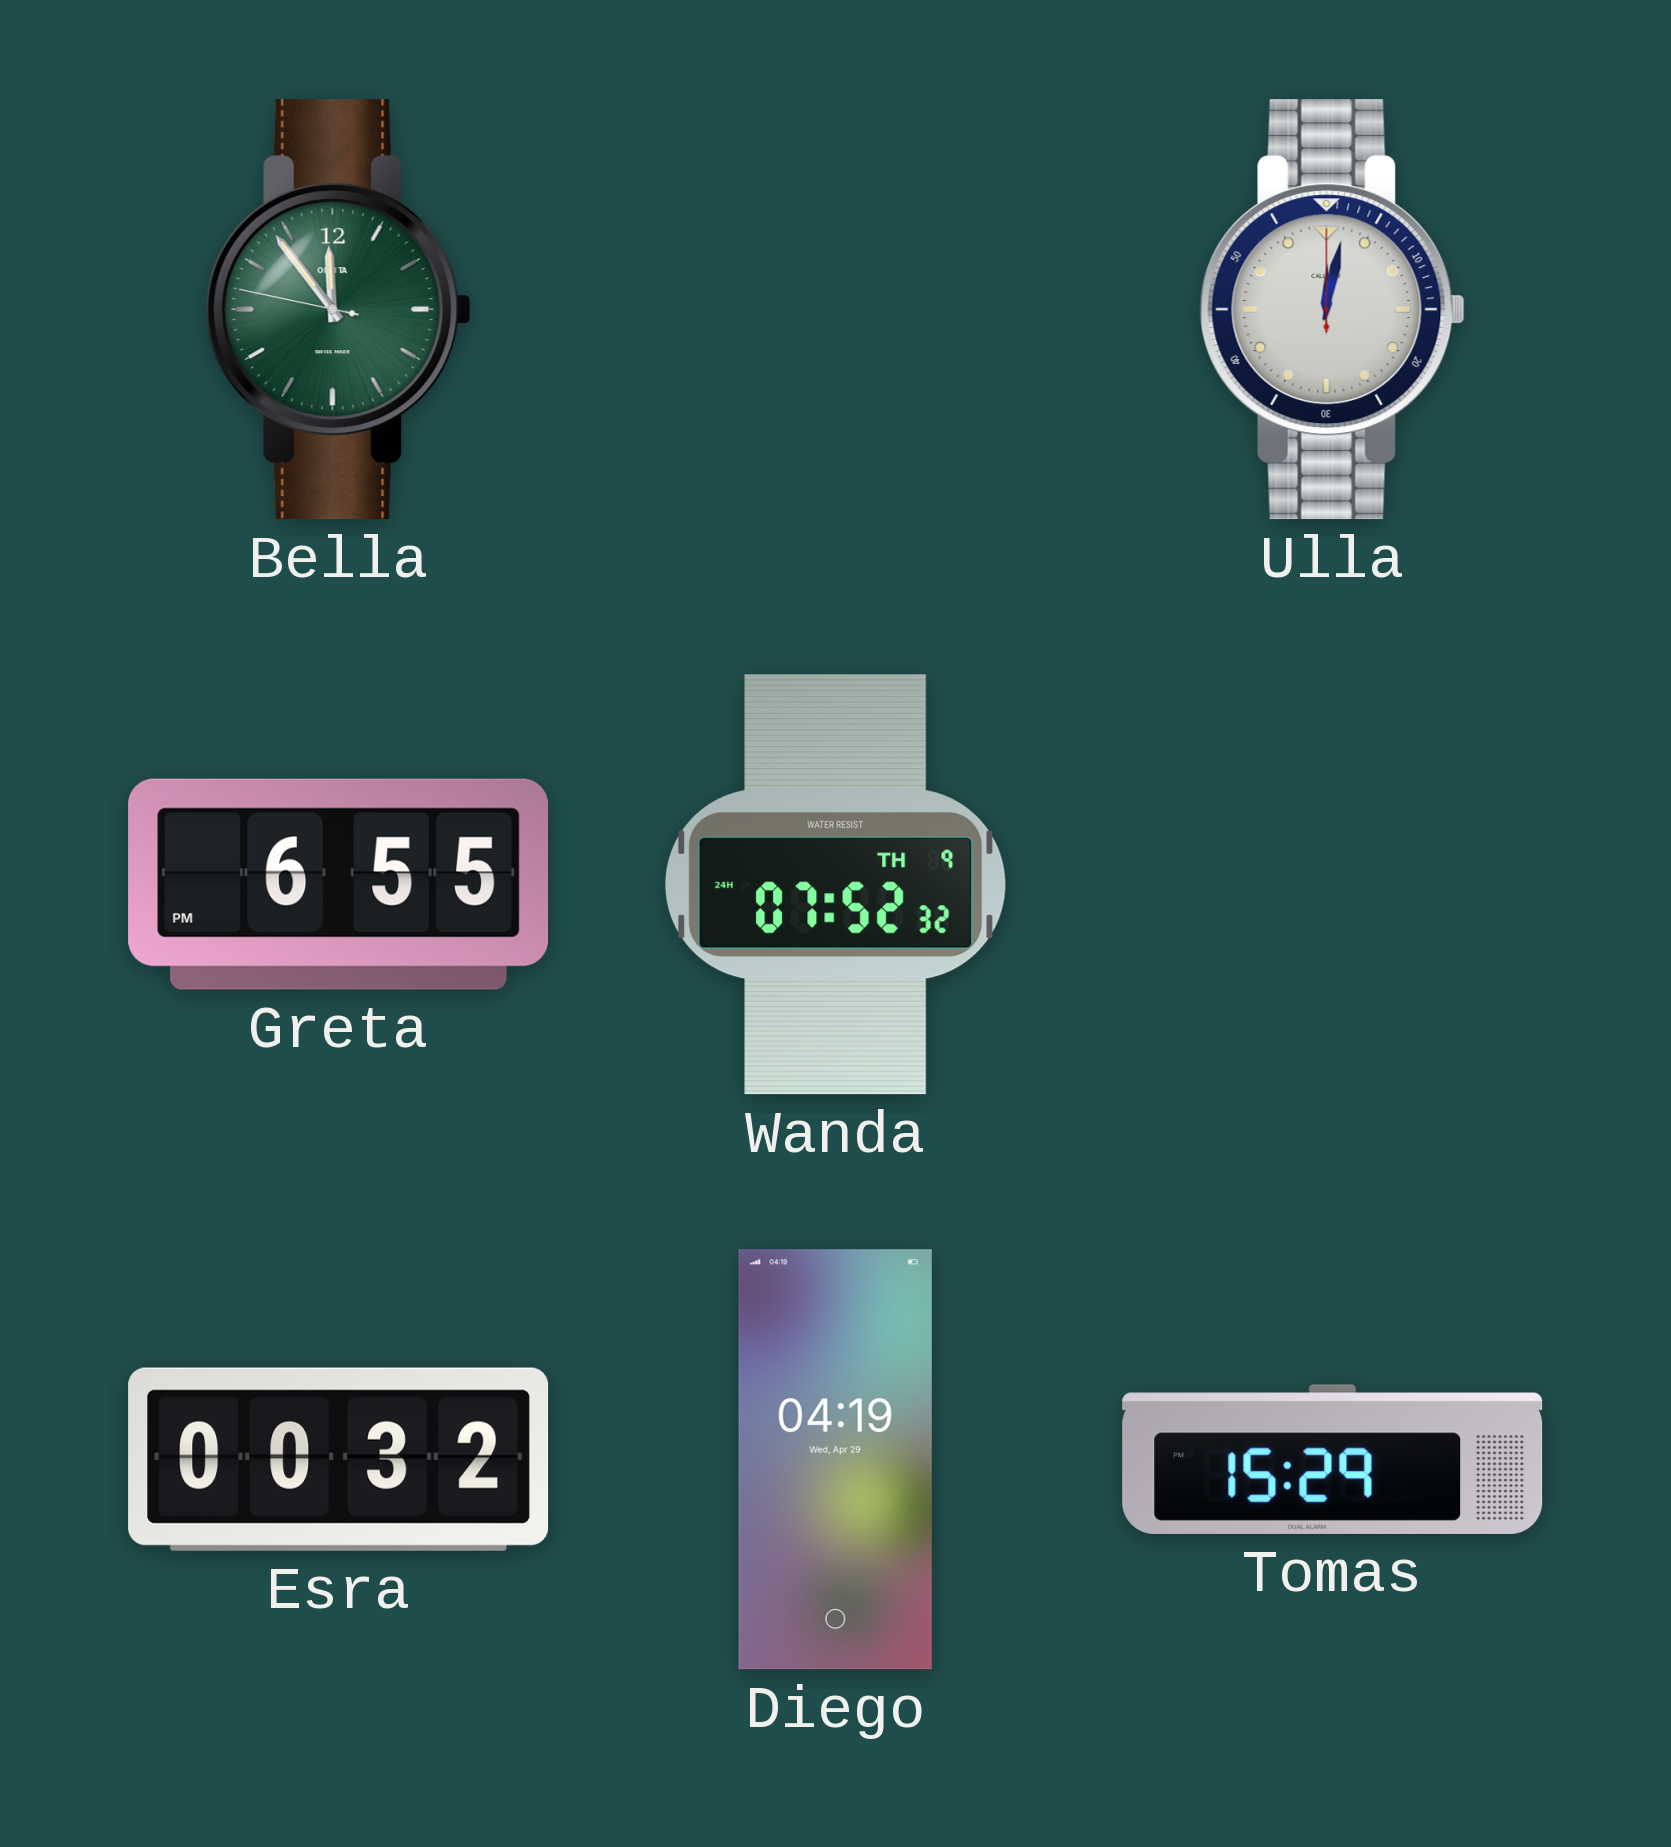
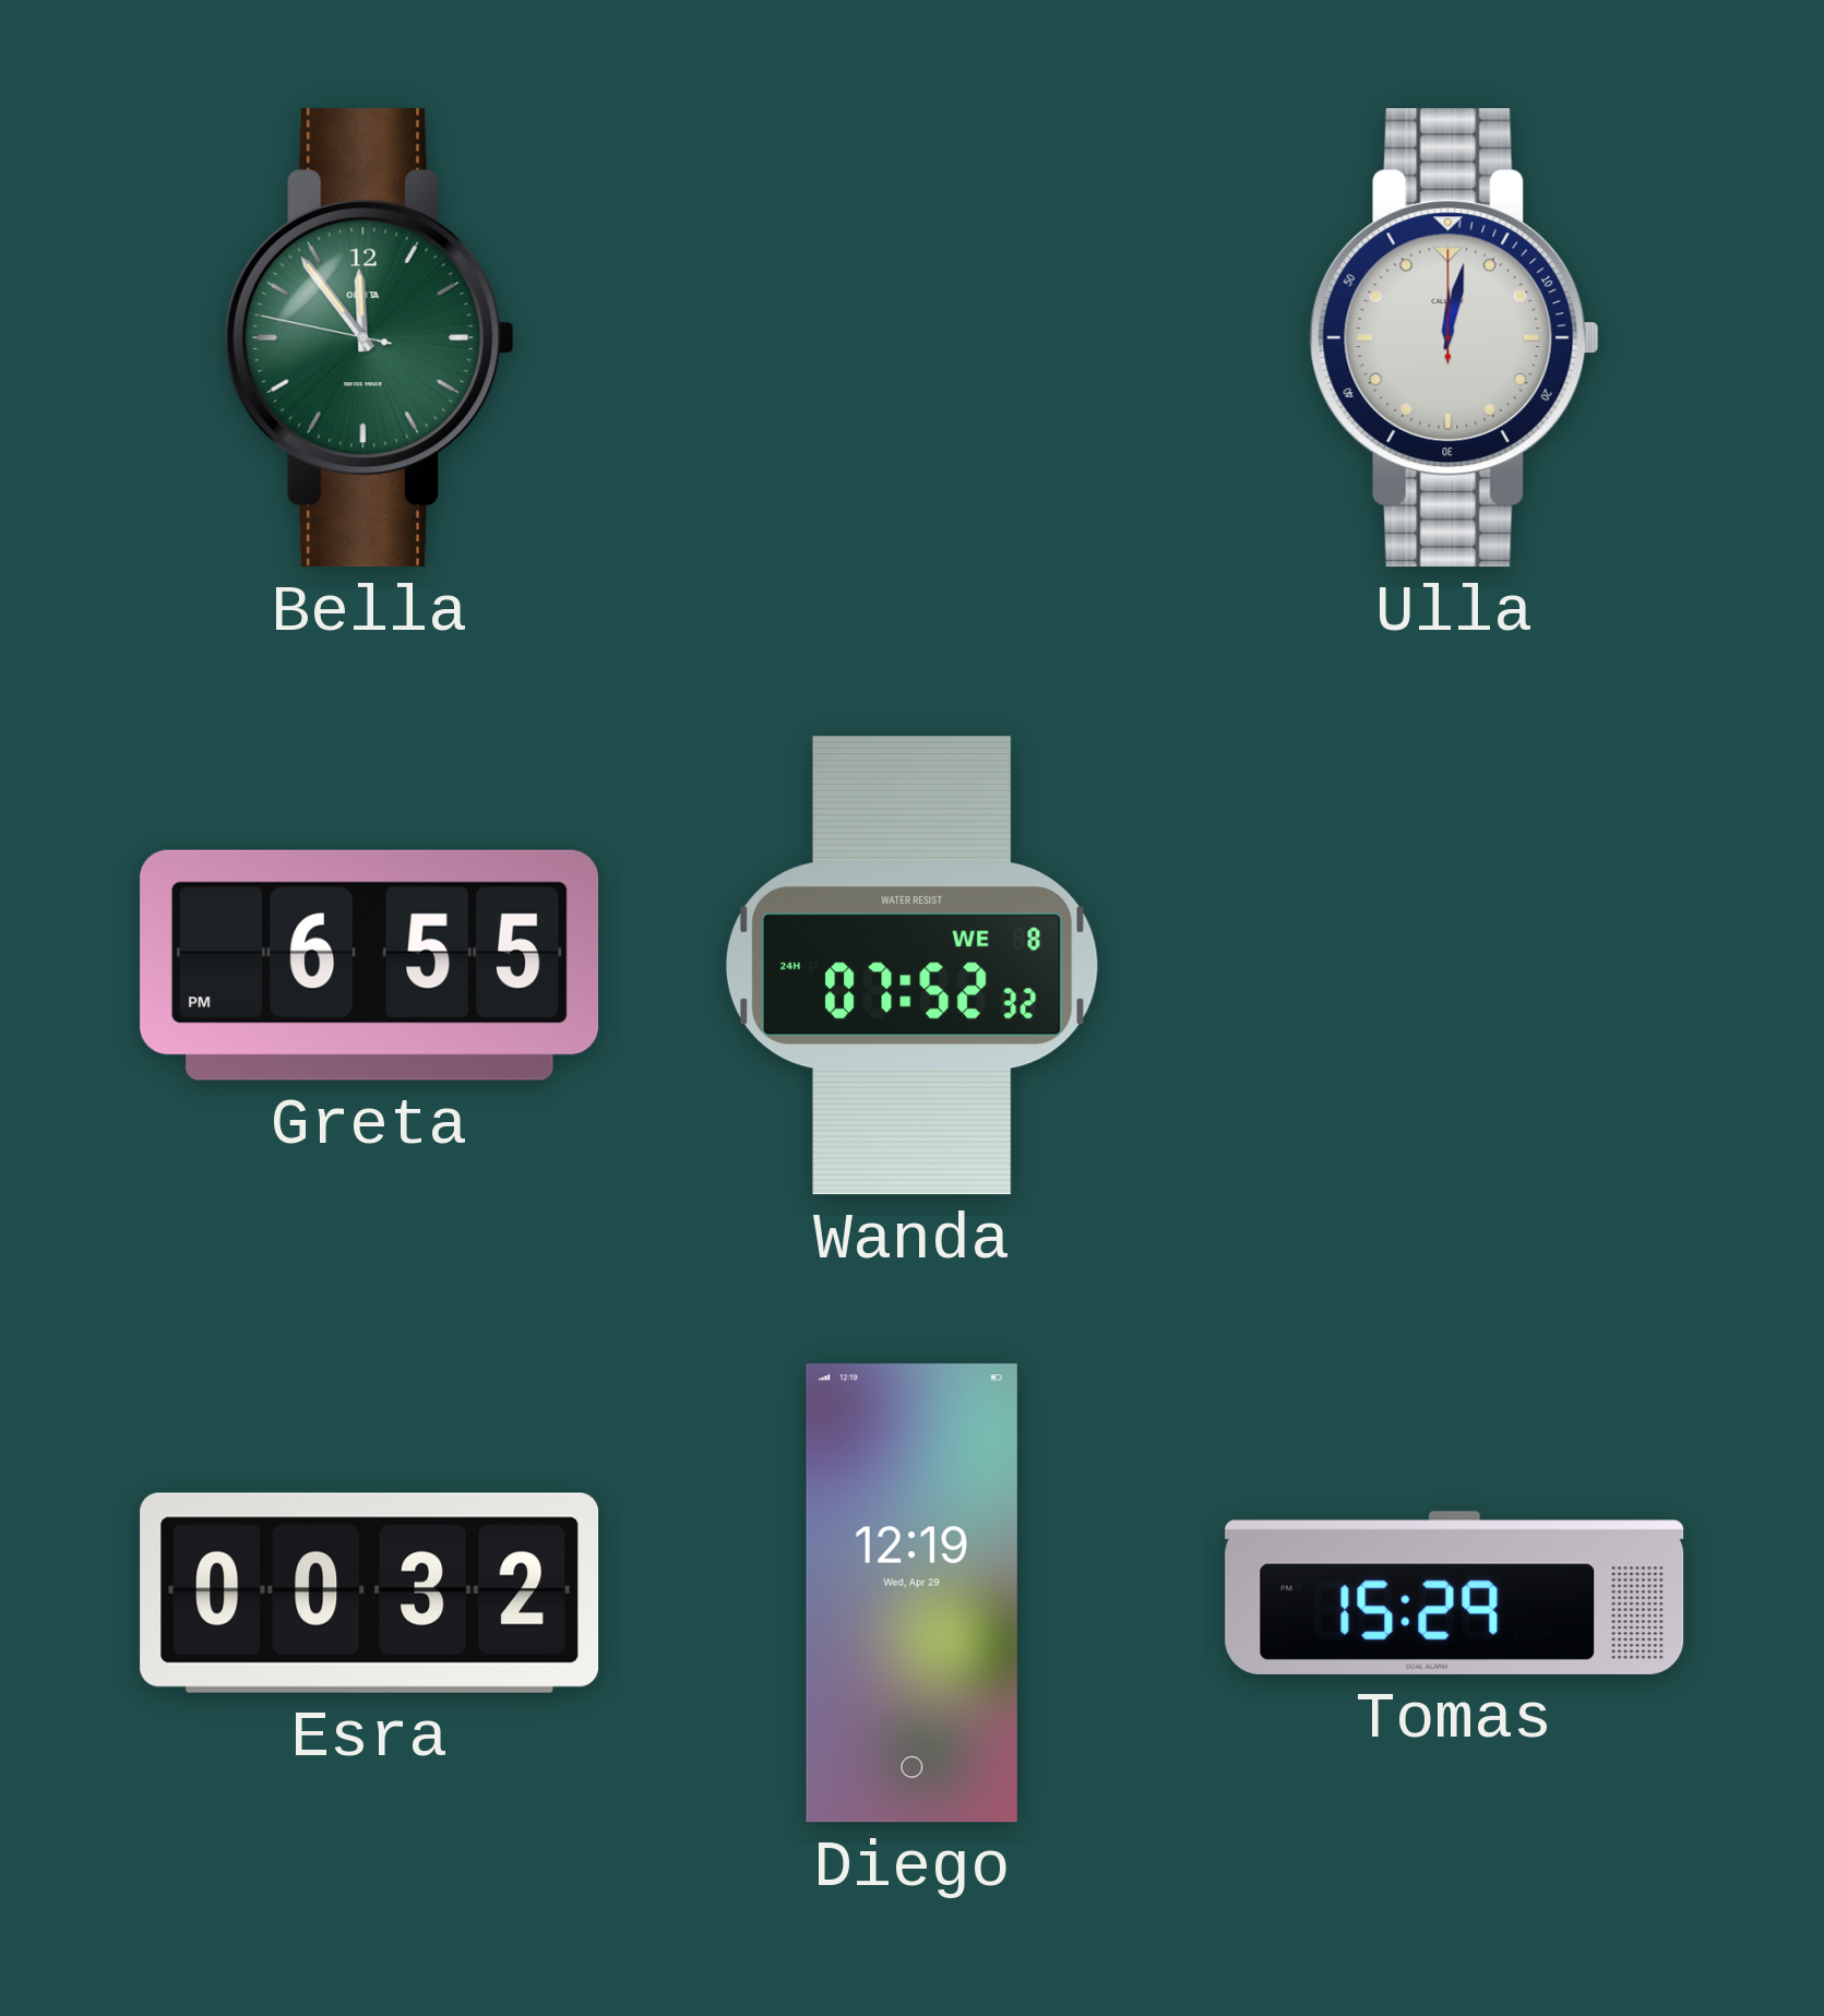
Wanda date: TH 9 -> WE 8 (911, 966)
Diego: 04:19 -> 12:19 (911, 1594)
